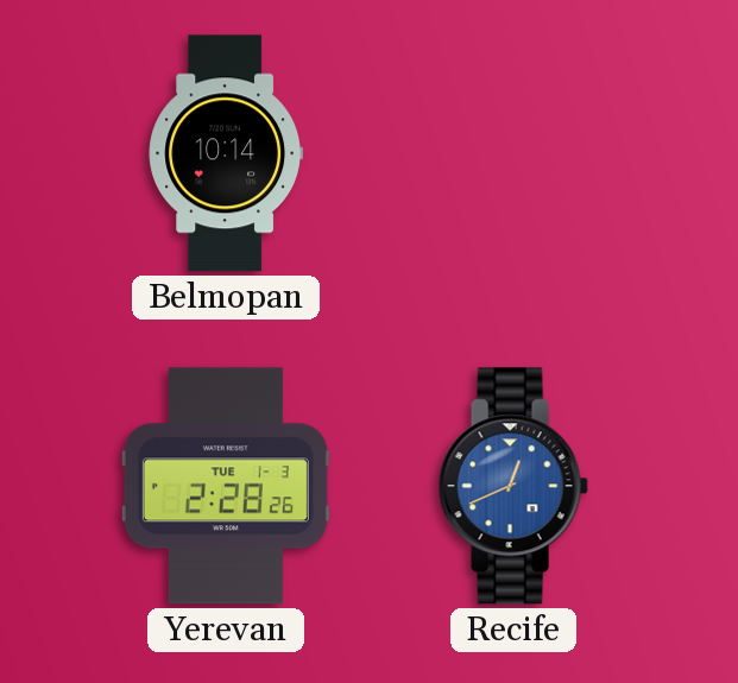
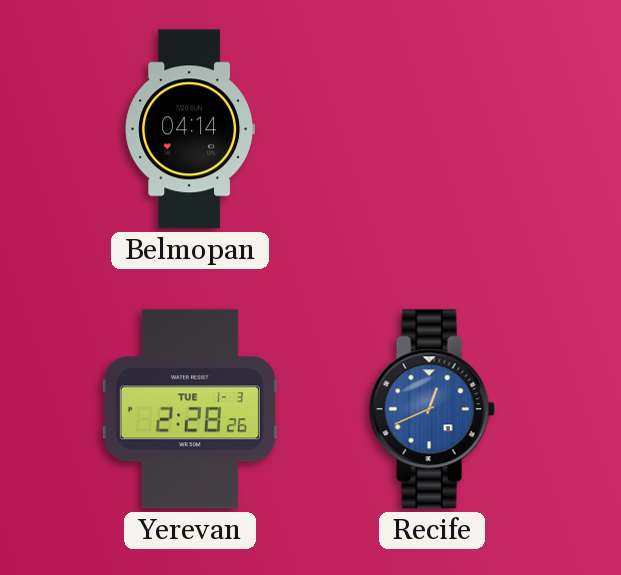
Belmopan: 10:14 -> 04:14 (189, 129)
